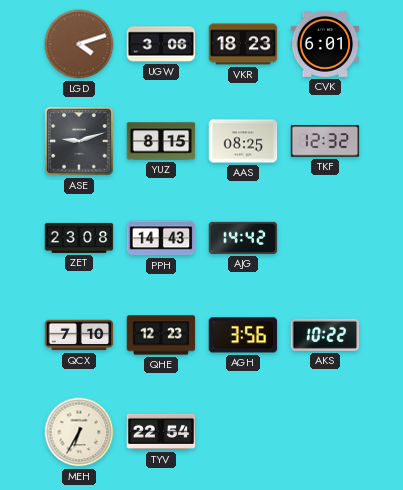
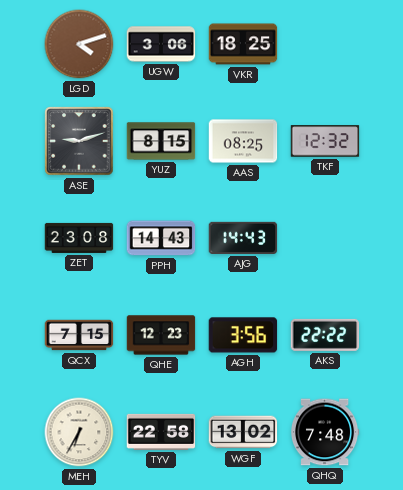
VKR: 18:23 -> 18:25 (243, 44)
CVK: 6:01 -> none (325, 44)
AJG: 14:42 -> 14:43 (243, 238)
QCX: 7:10 -> 7:15 (79, 335)
AKS: 10:22 -> 22:22 (325, 335)
TYV: 22:54 -> 22:58 (161, 432)
WGF: none -> 13:02 (243, 432)
QHQ: none -> 7:48 (325, 432)
